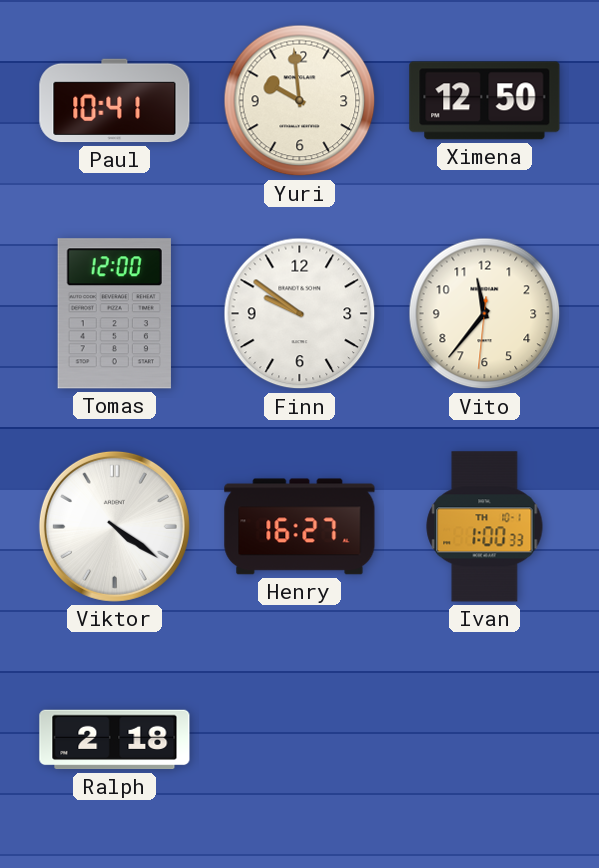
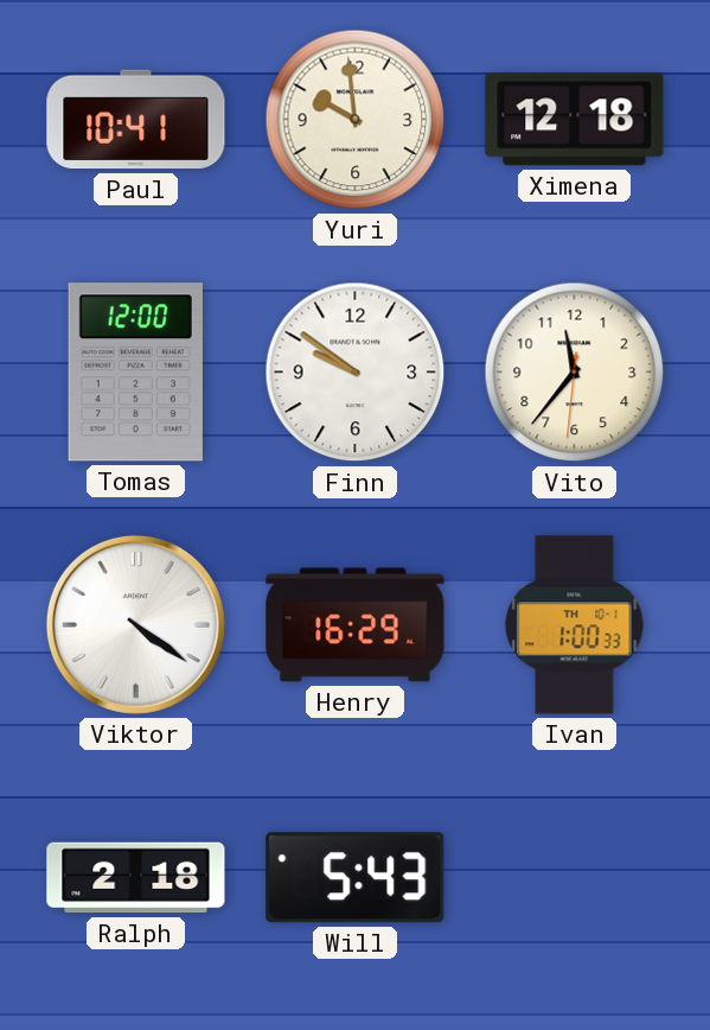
Ximena: 12:50 -> 12:18 (575, 120)
Henry: 16:27 -> 16:29 (356, 625)
Will: none -> 5:43 (356, 878)
